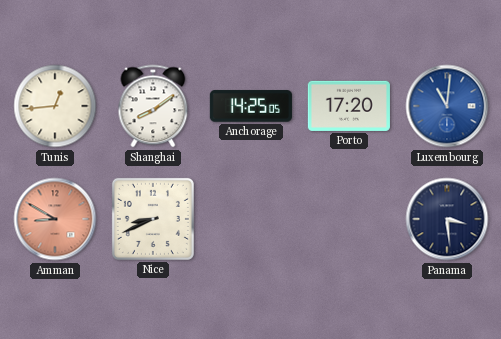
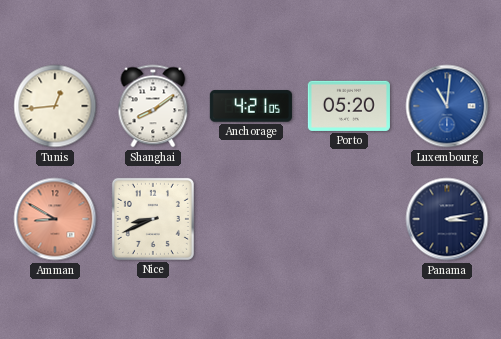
Anchorage: 14:25 -> 4:21 (251, 106)
Porto: 17:20 -> 05:20 (349, 106)
Panama: 3:29 -> 3:13 (447, 219)
